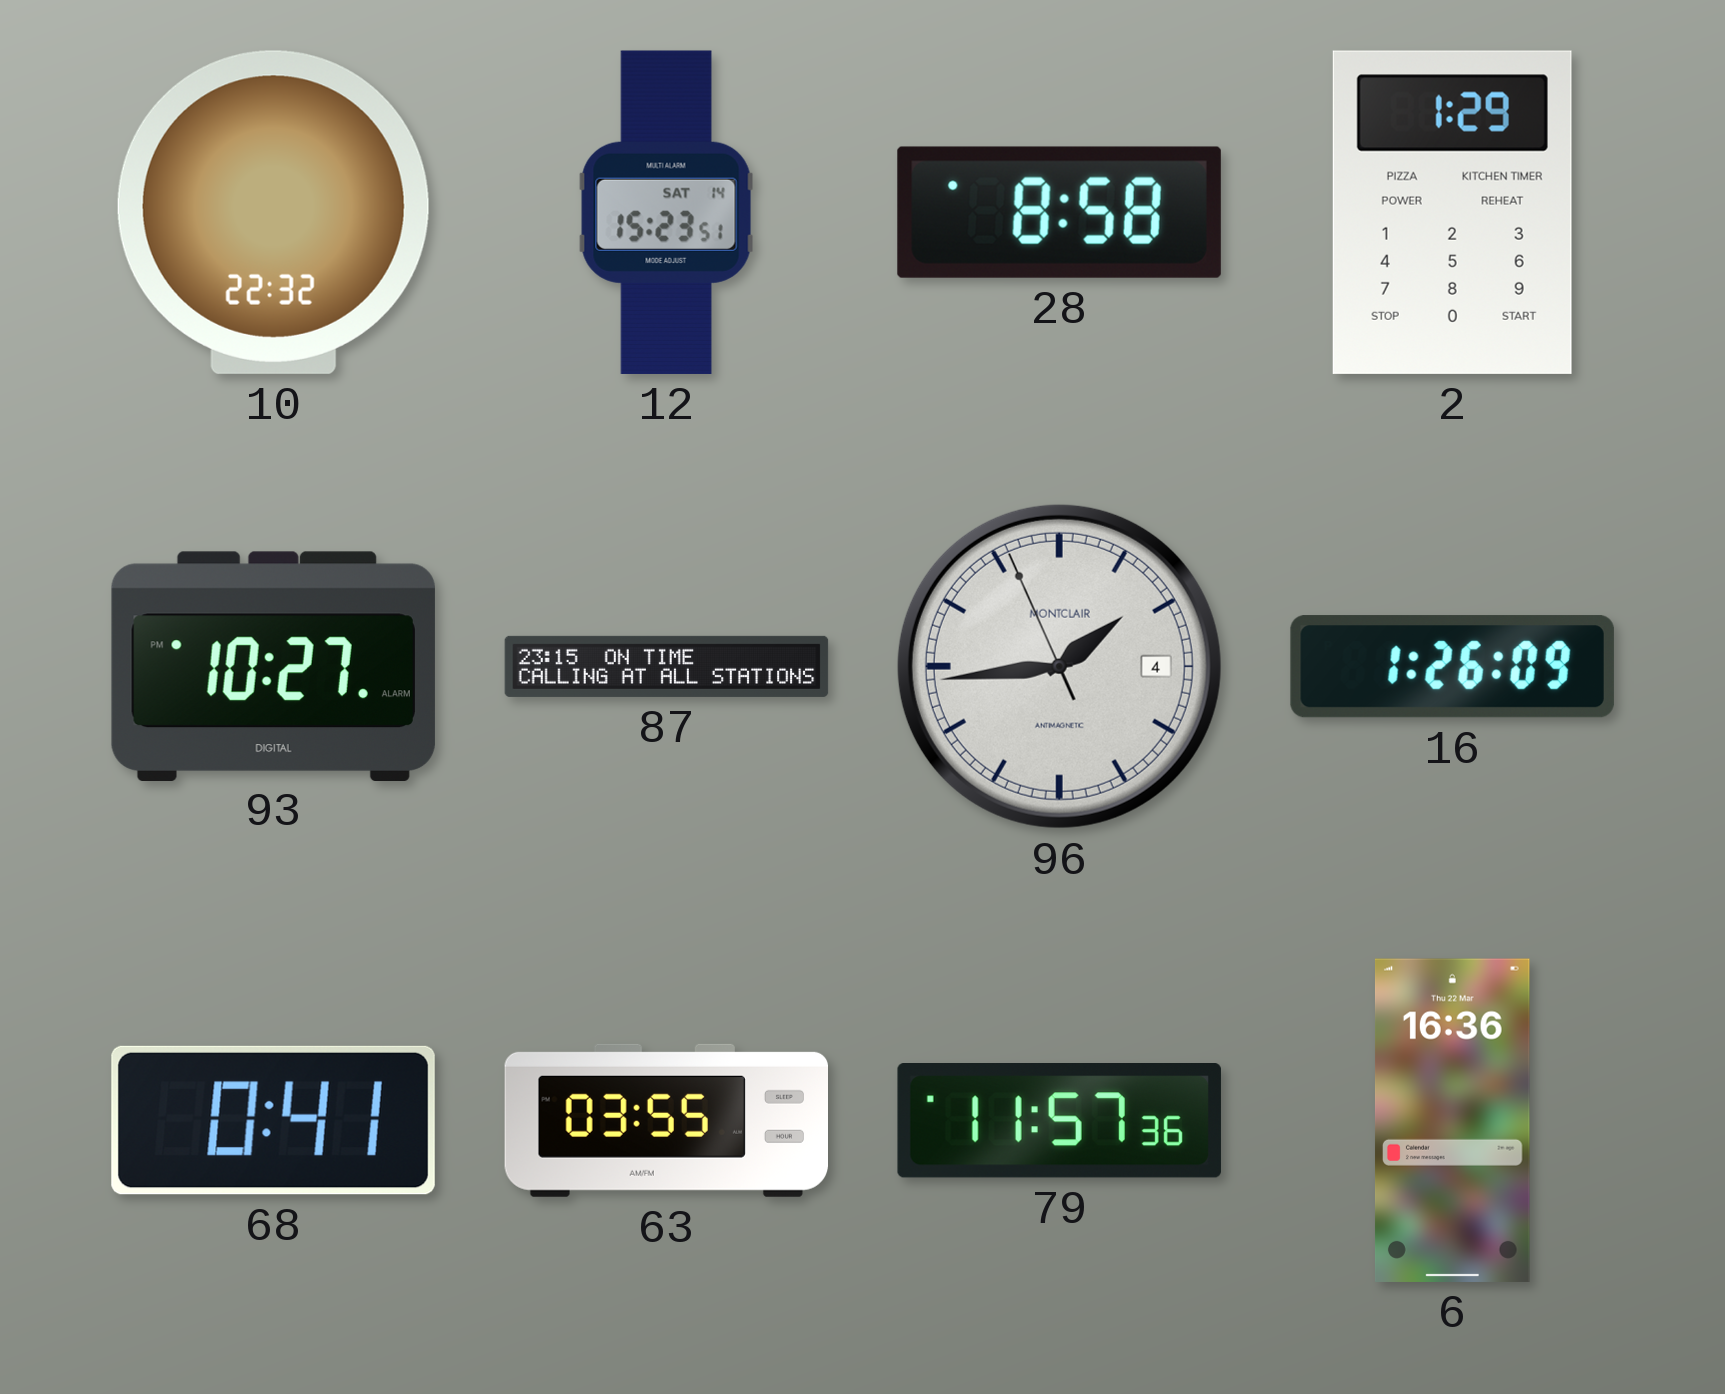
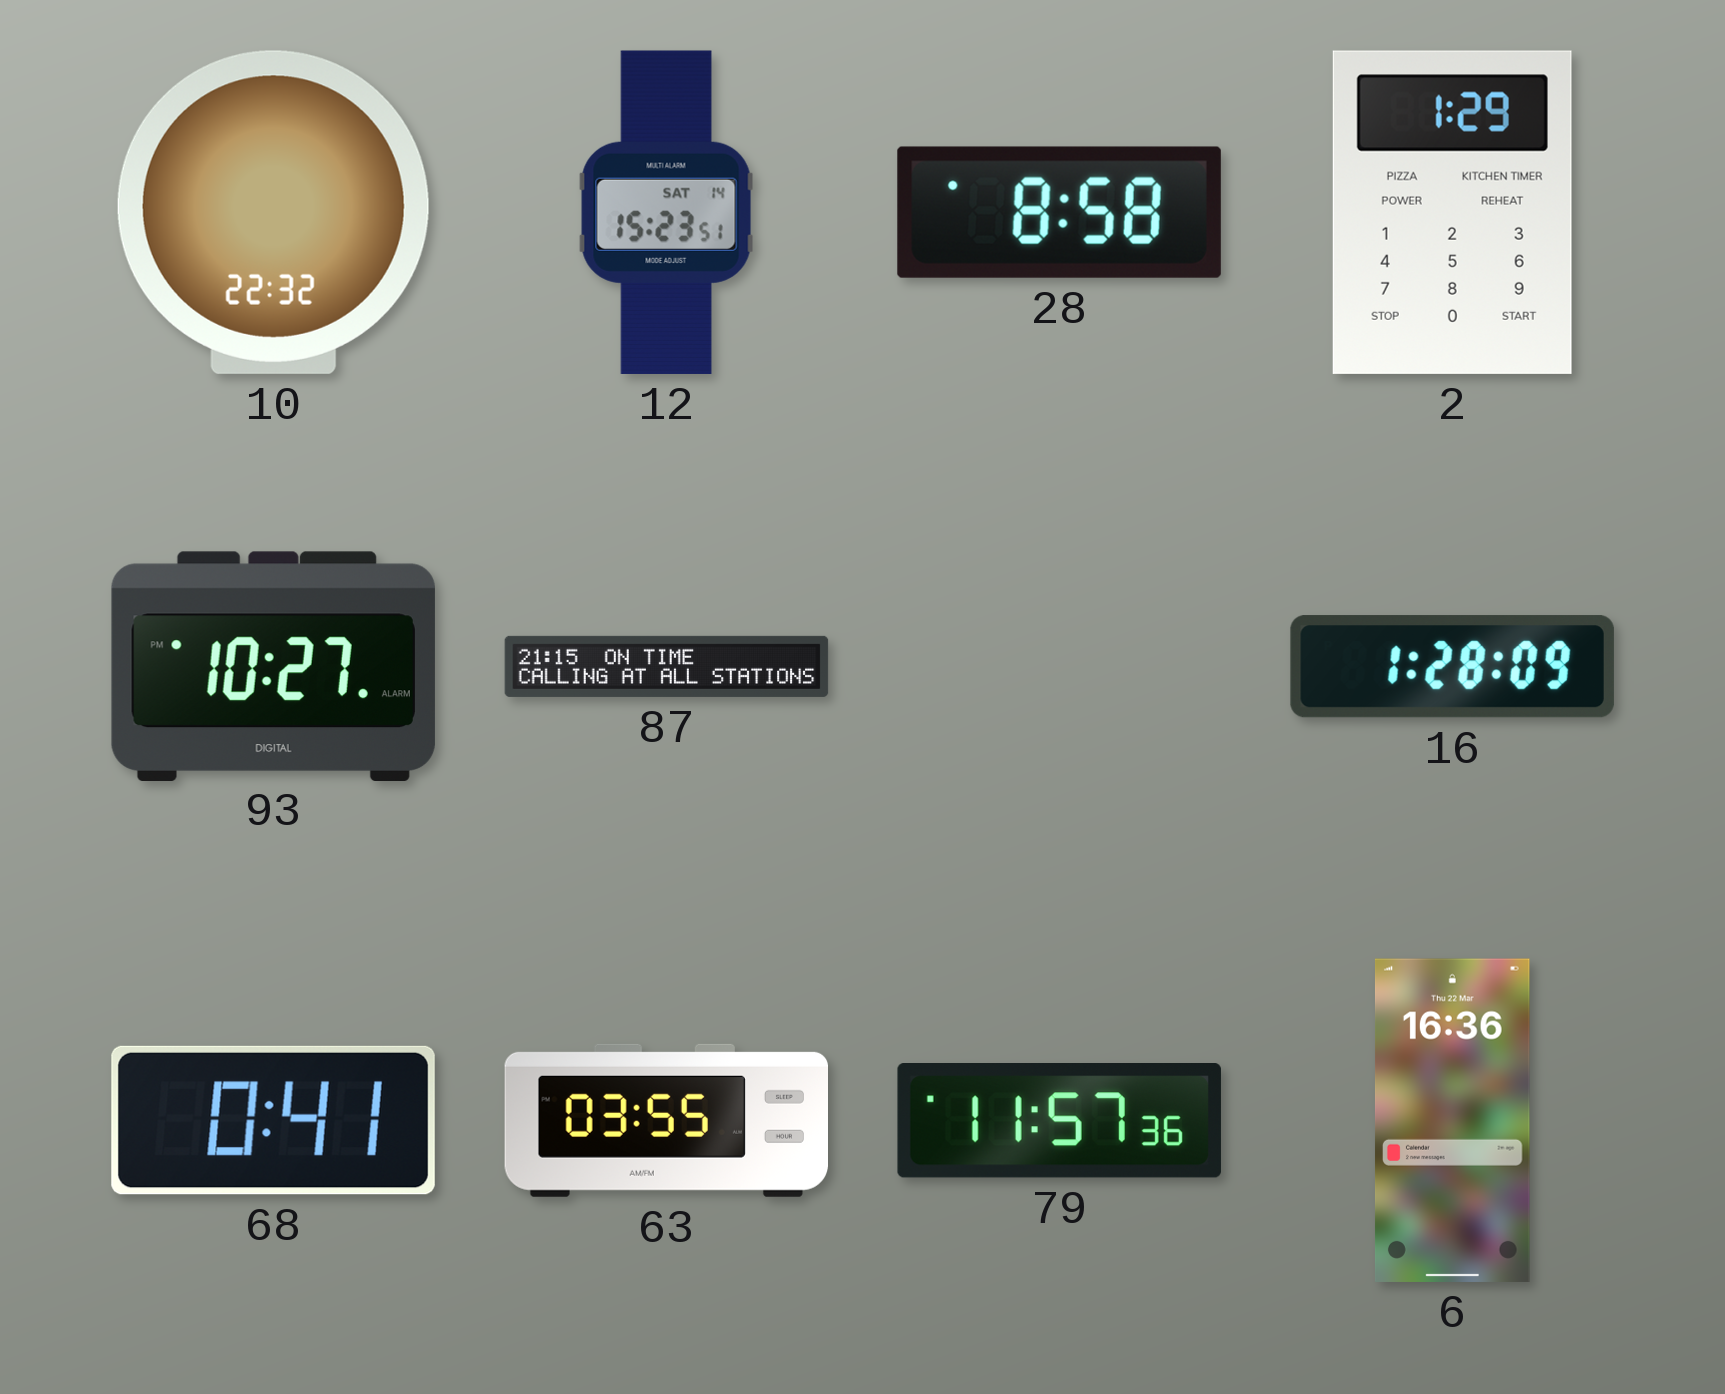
87: 23:15 -> 21:15 (667, 666)
96: 1:43 -> none (1059, 666)
16: 1:26 -> 1:28 (1452, 667)
